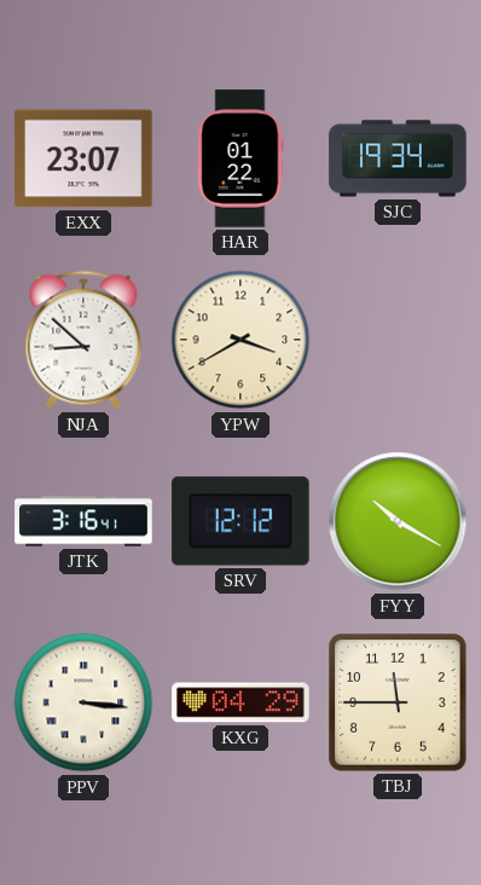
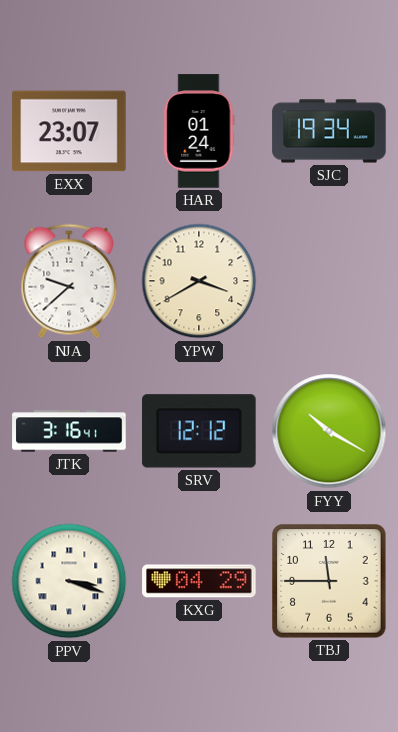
HAR: 01:22 -> 01:24 (199, 131)
NJA: 8:52 -> 9:38 (69, 281)
PPV: 3:16 -> 3:18 (69, 581)
